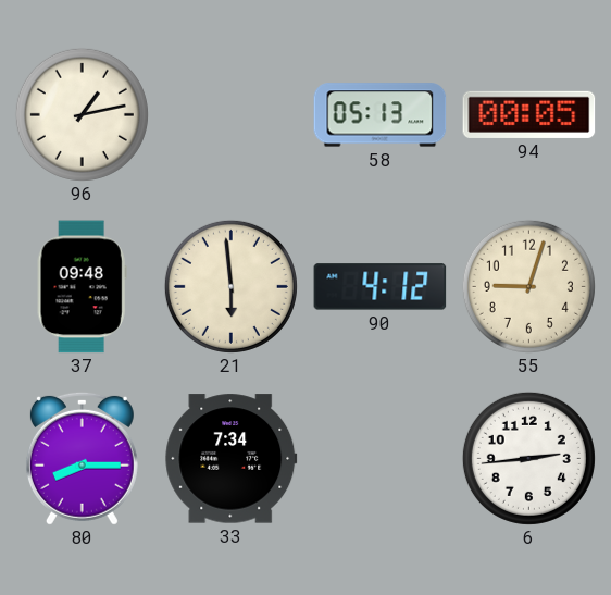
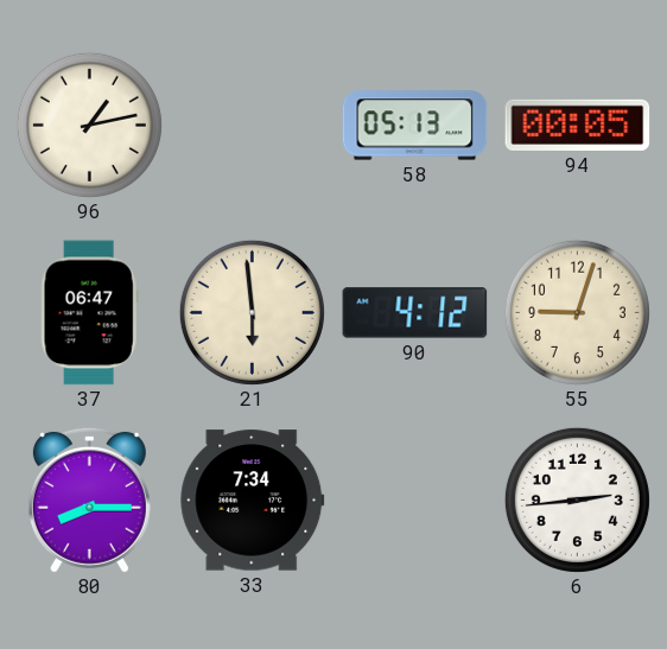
37: 09:48 -> 06:47 (89, 313)
